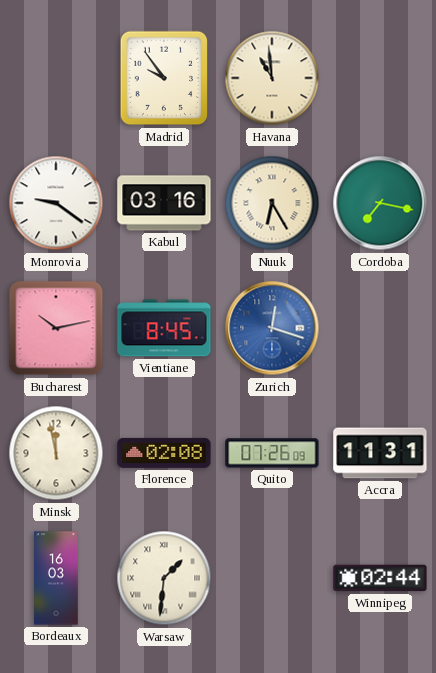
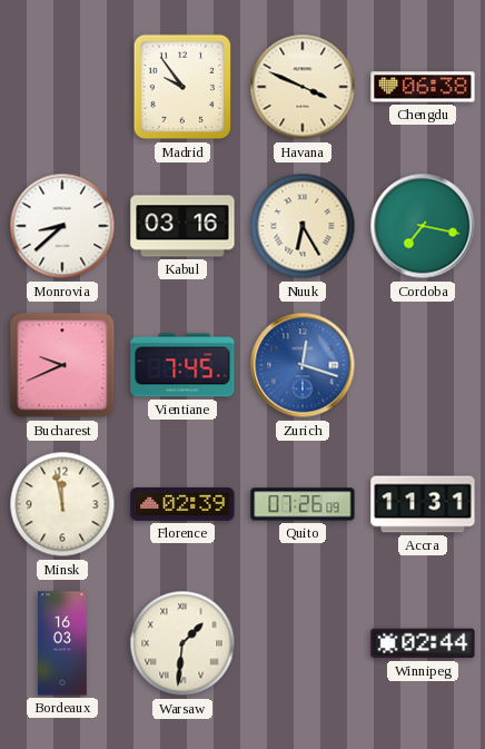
Havana: 10:59 -> 3:49 (303, 87)
Chengdu: none -> 06:38 (423, 87)
Monrovia: 9:21 -> 8:38 (62, 226)
Bucharest: 10:13 -> 9:41 (62, 365)
Vientiane: 8:45 -> 7:45 (182, 365)
Florence: 02:08 -> 02:39 (182, 504)
